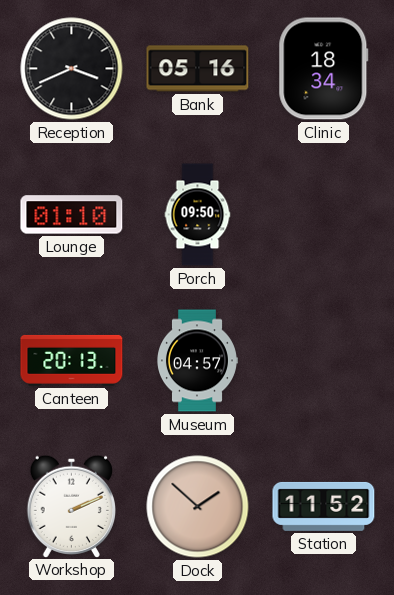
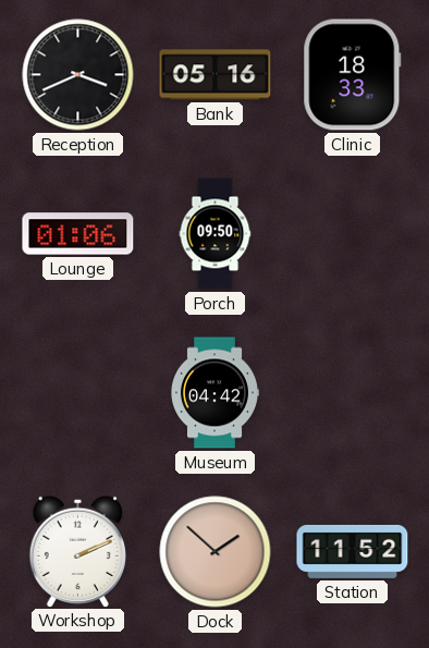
Clinic: 18:34 -> 18:33 (353, 75)
Lounge: 01:10 -> 01:06 (78, 234)
Canteen: 20:13 -> none (72, 360)
Museum: 04:57 -> 04:42 (216, 393)
